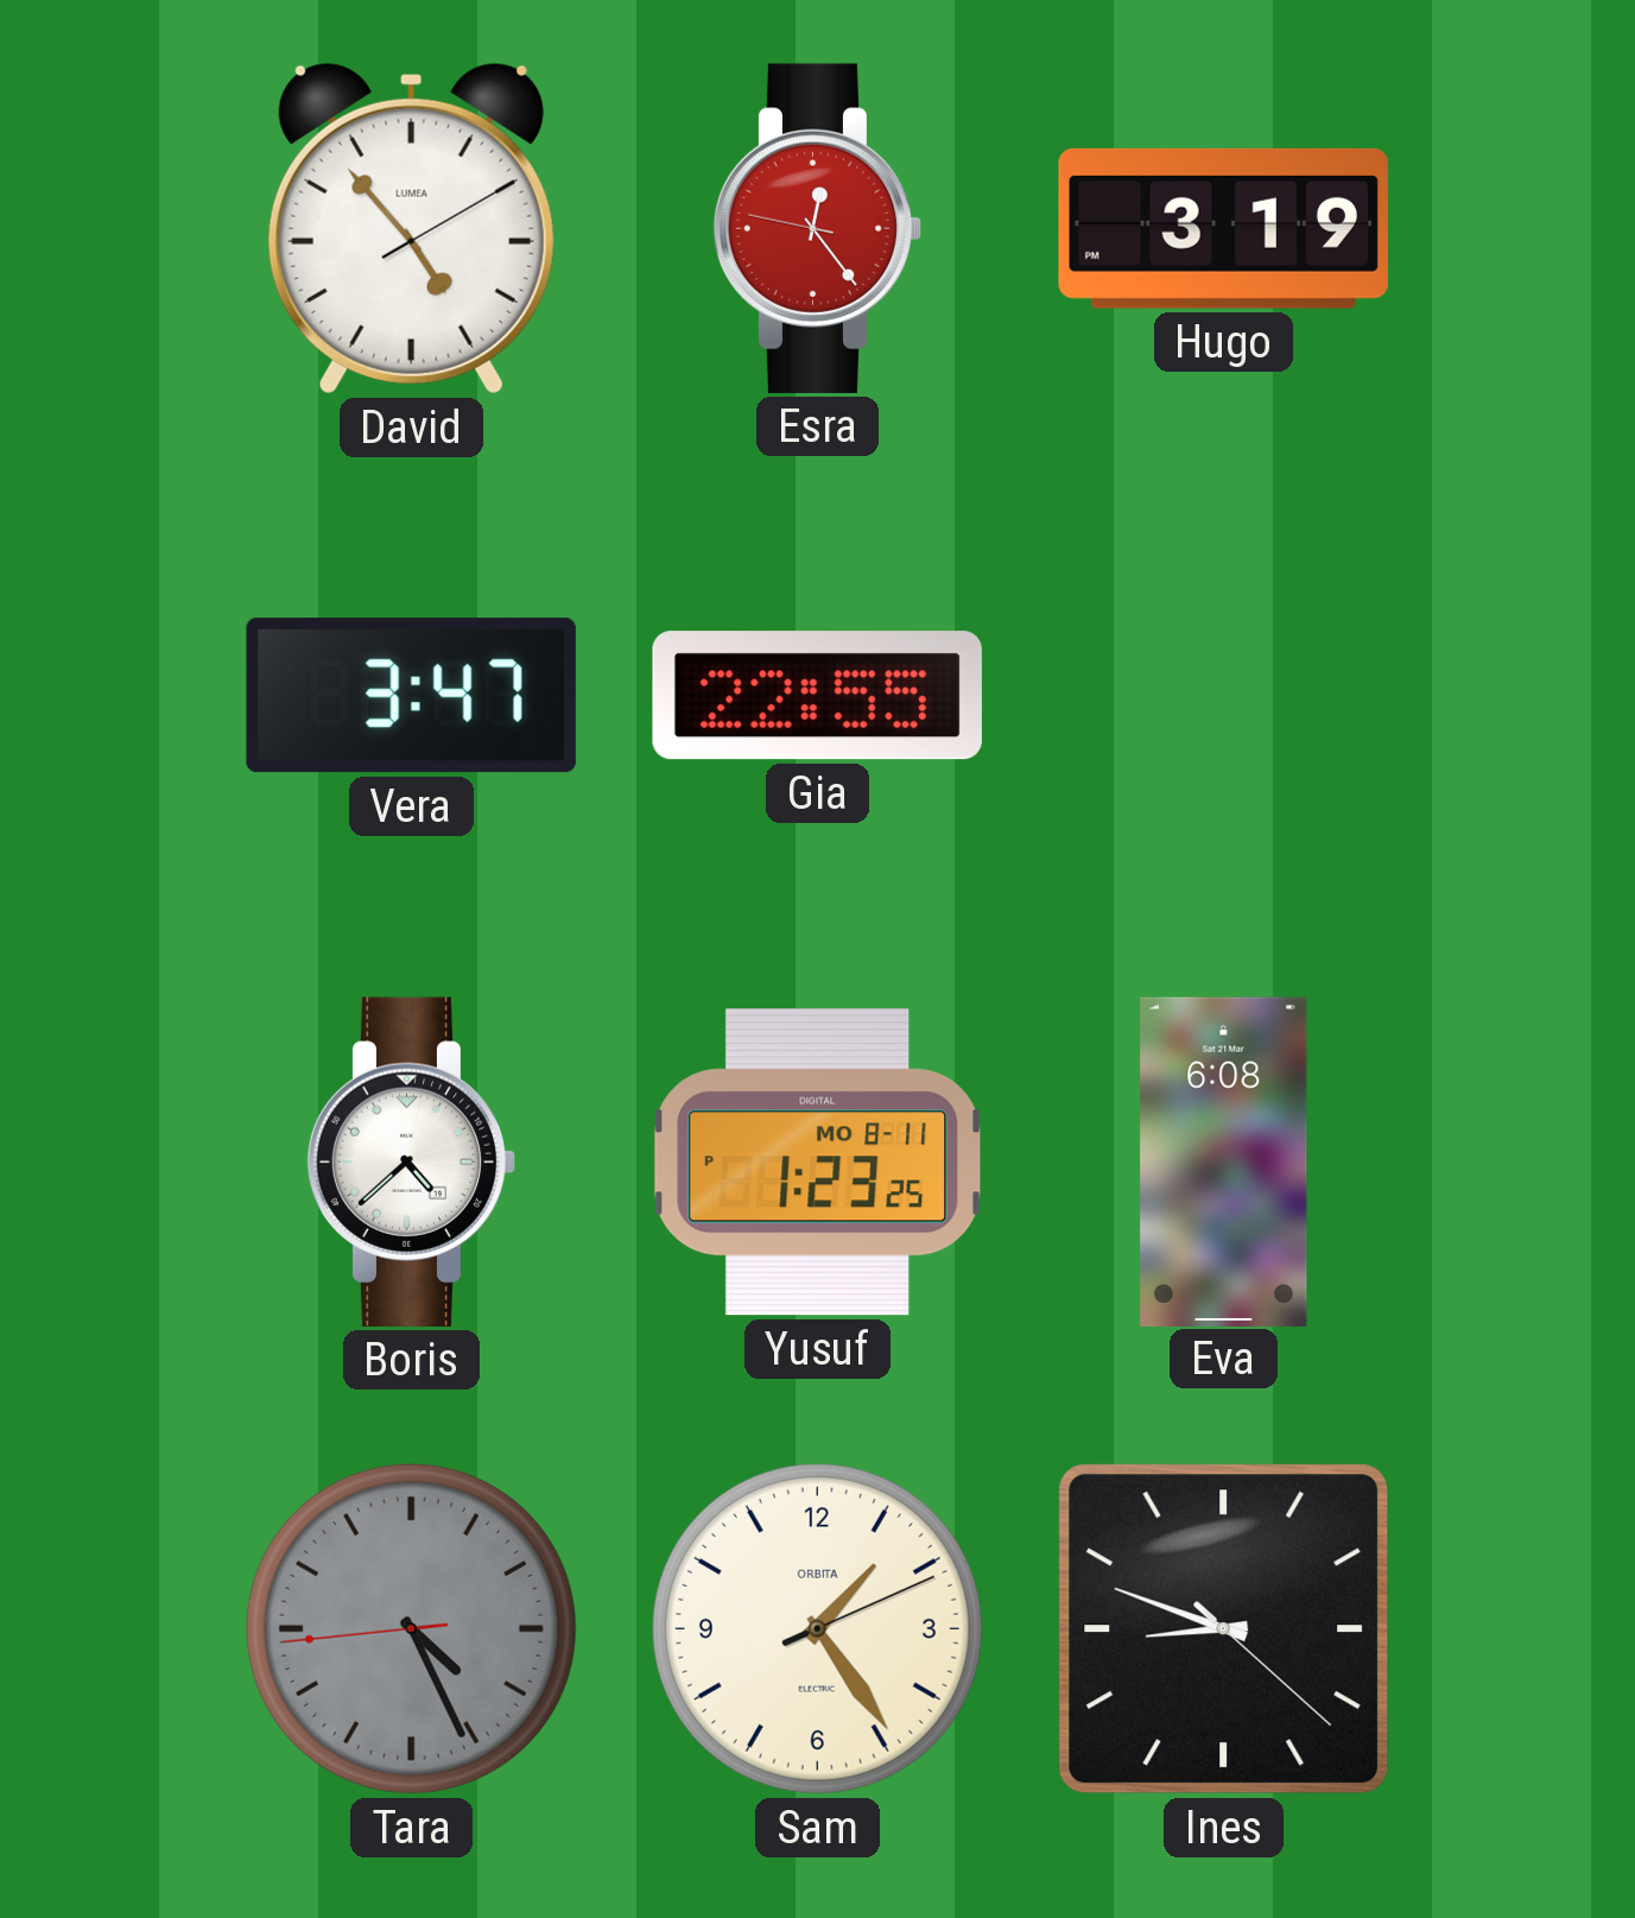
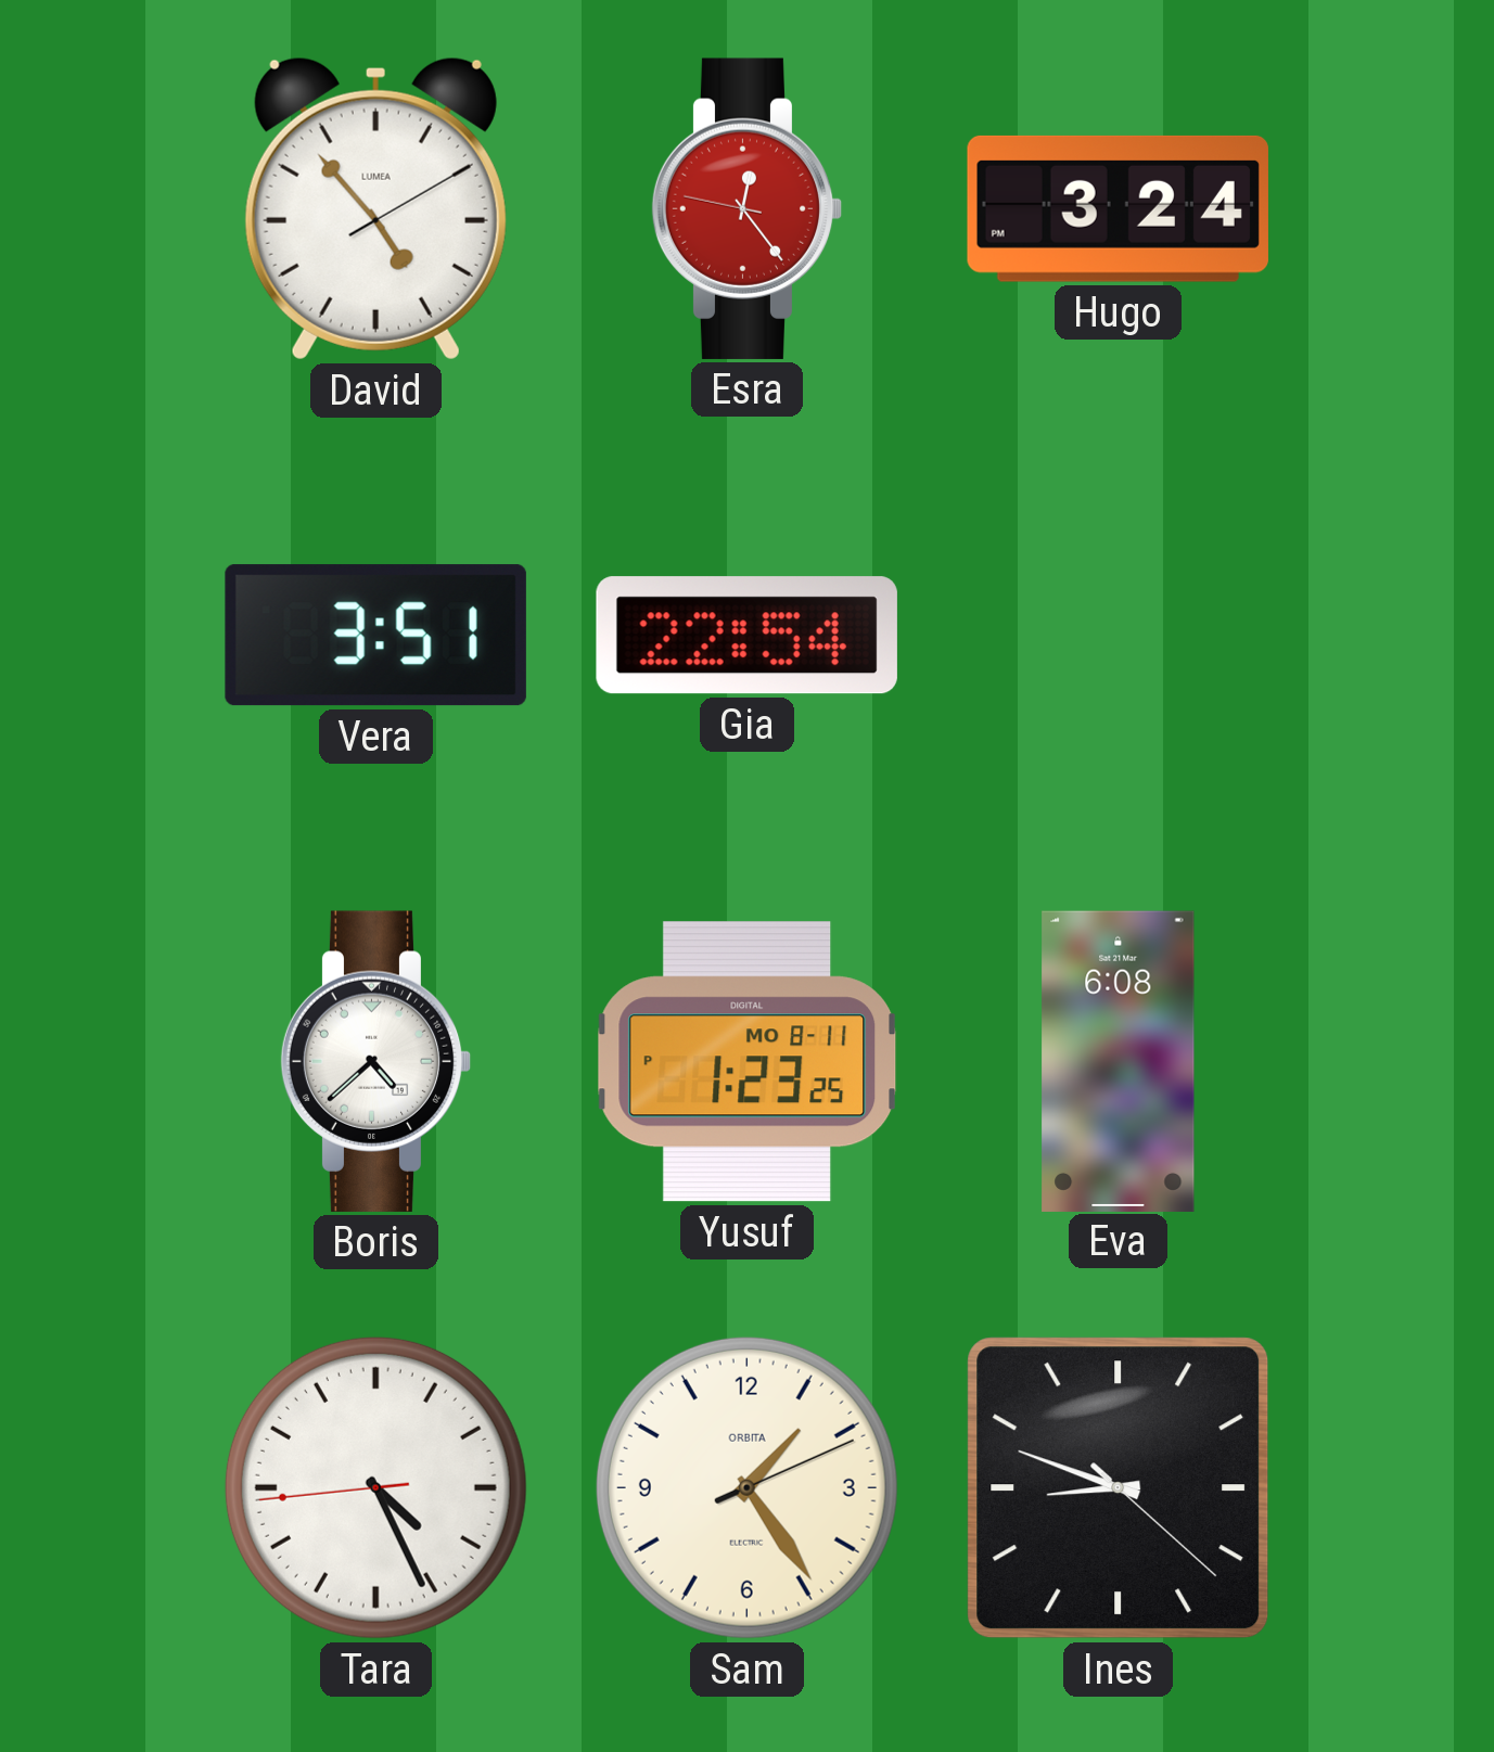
Hugo: 3:19 -> 3:24 (1118, 208)
Vera: 3:47 -> 3:51 (375, 636)
Gia: 22:55 -> 22:54 (746, 636)
Tara dial: grey -> white (375, 1487)
